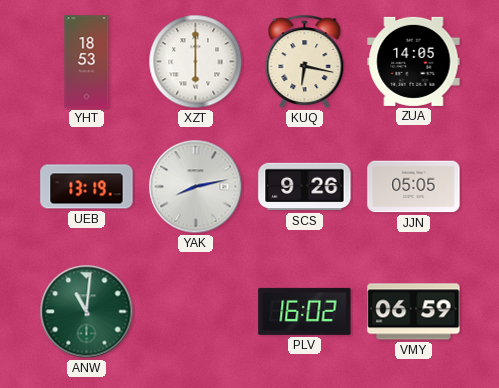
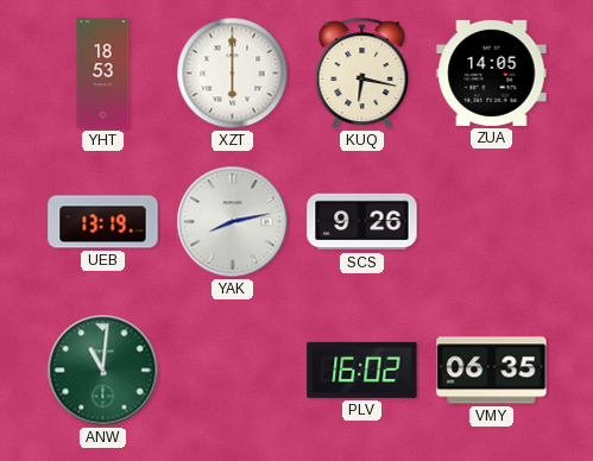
JJN: 05:05 -> none (414, 187)
VMY: 06:59 -> 06:35 (492, 371)
